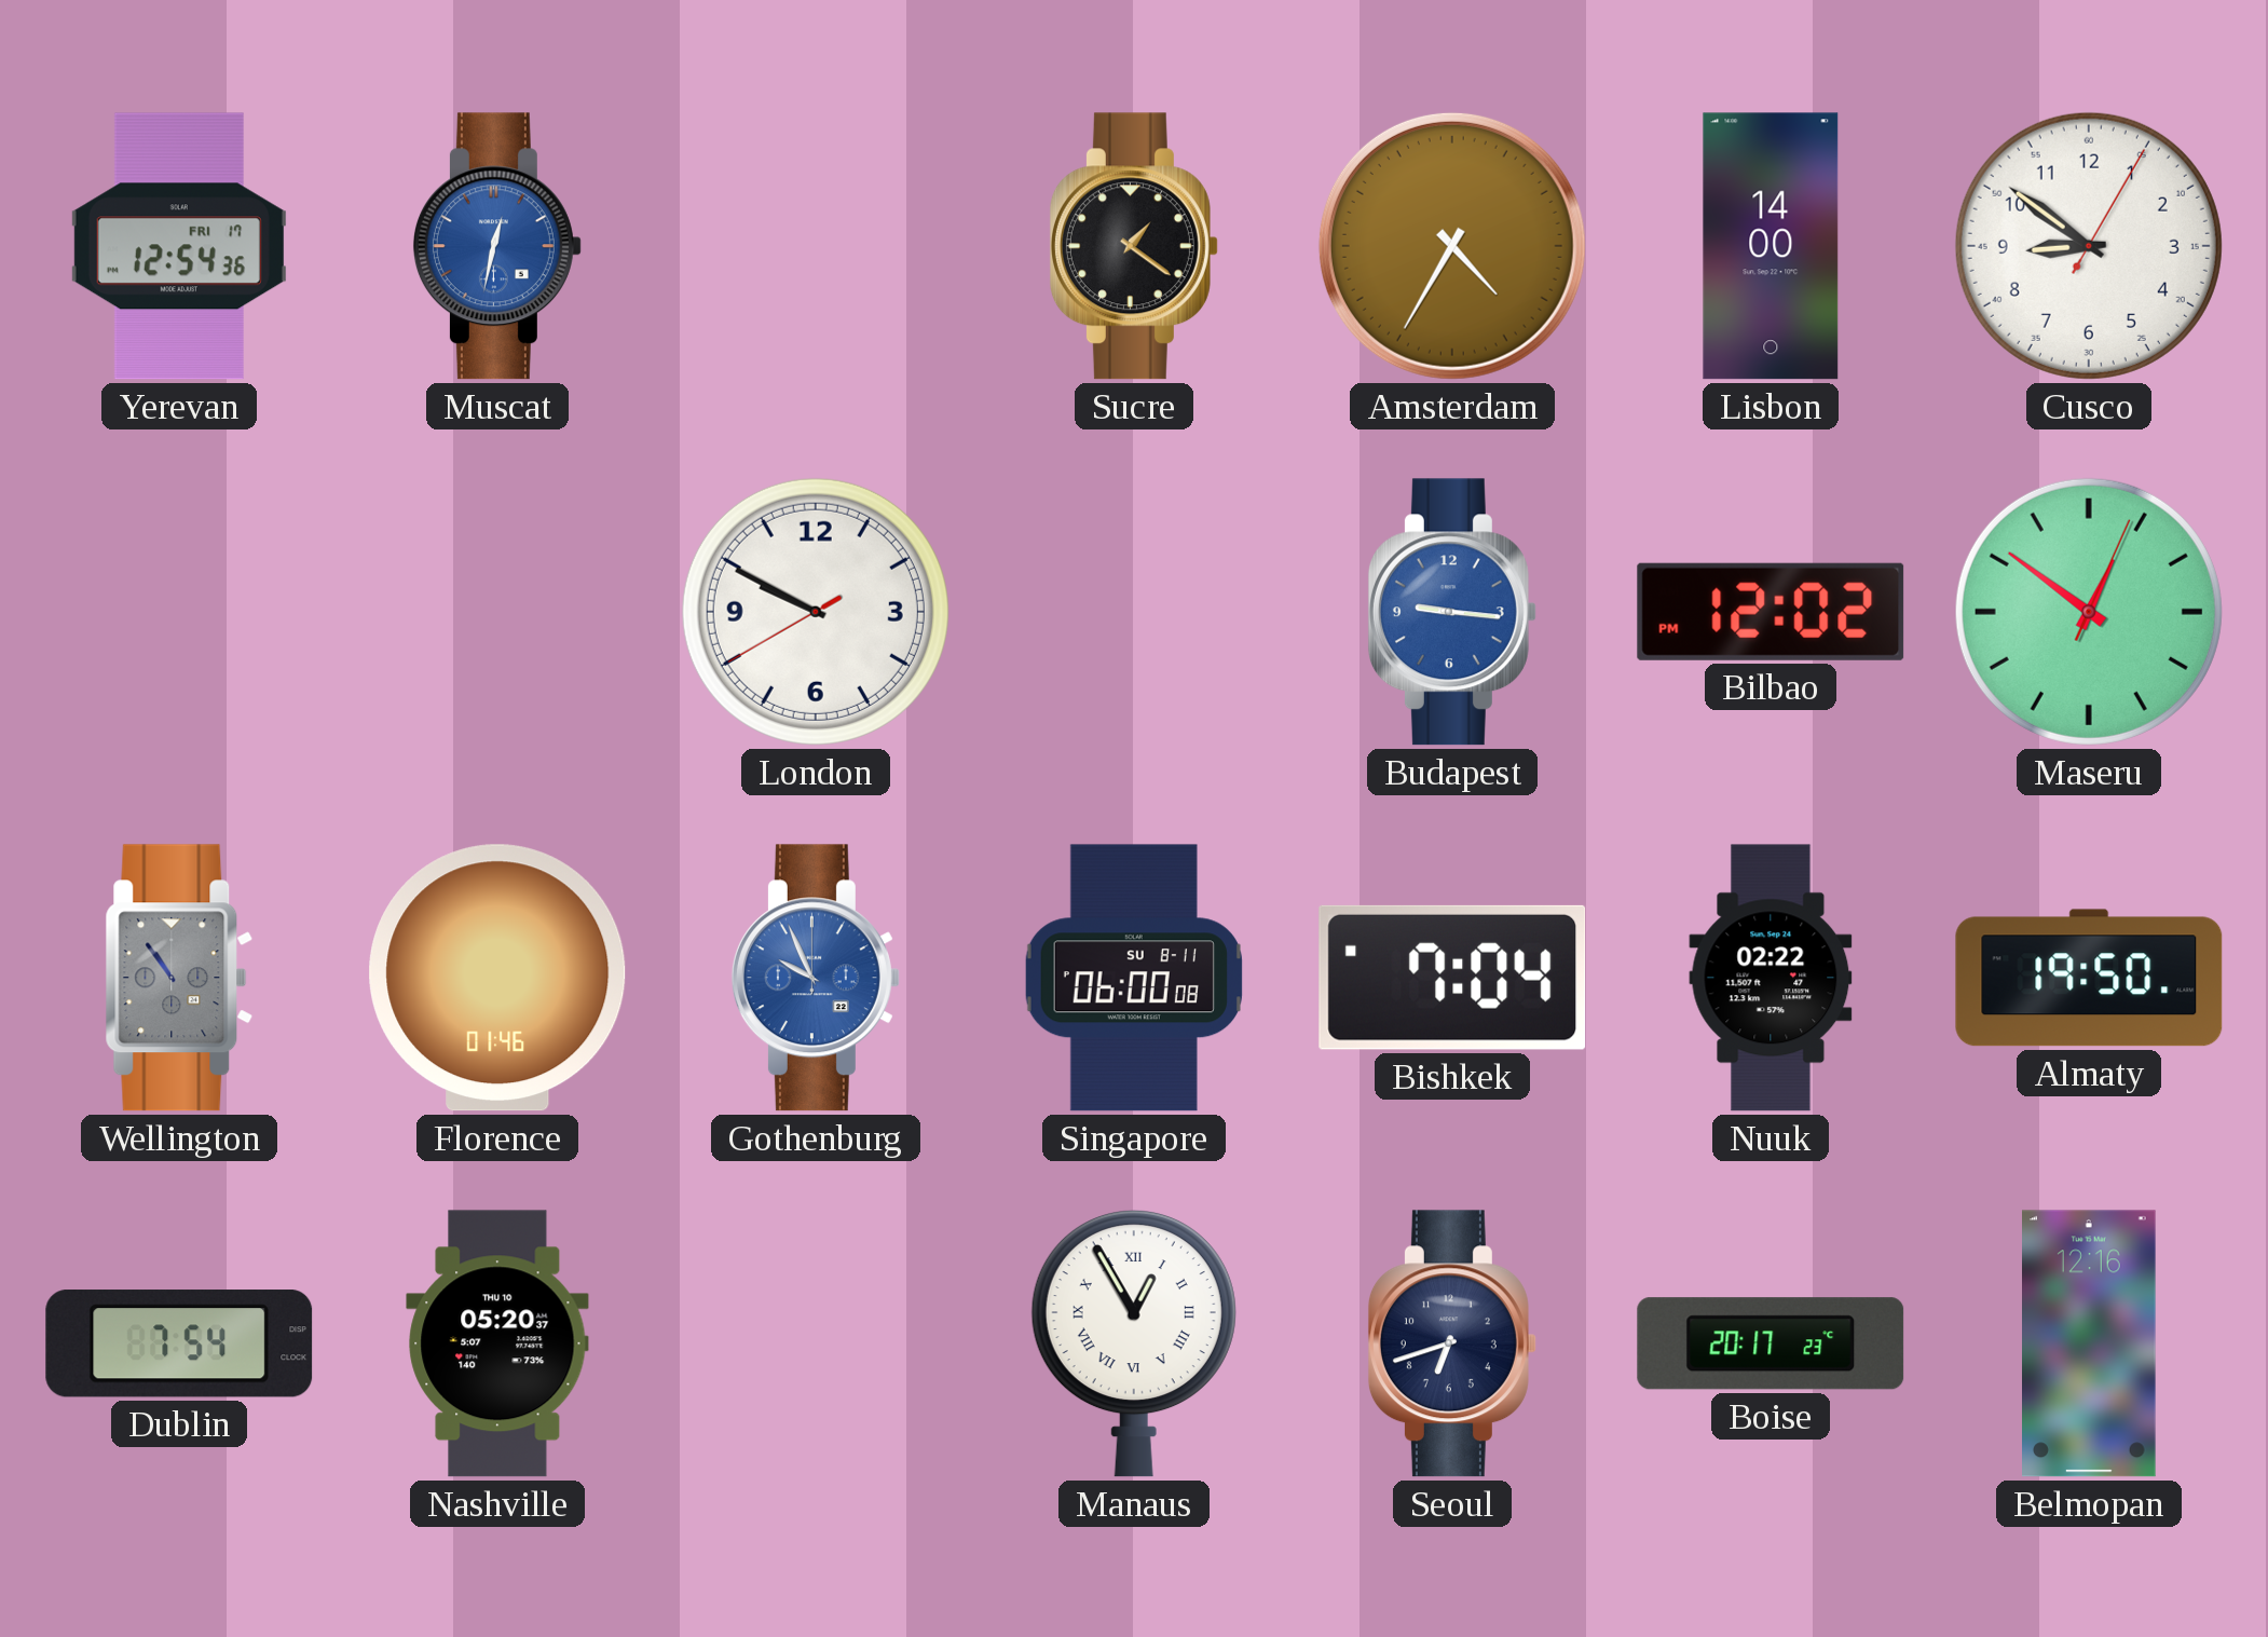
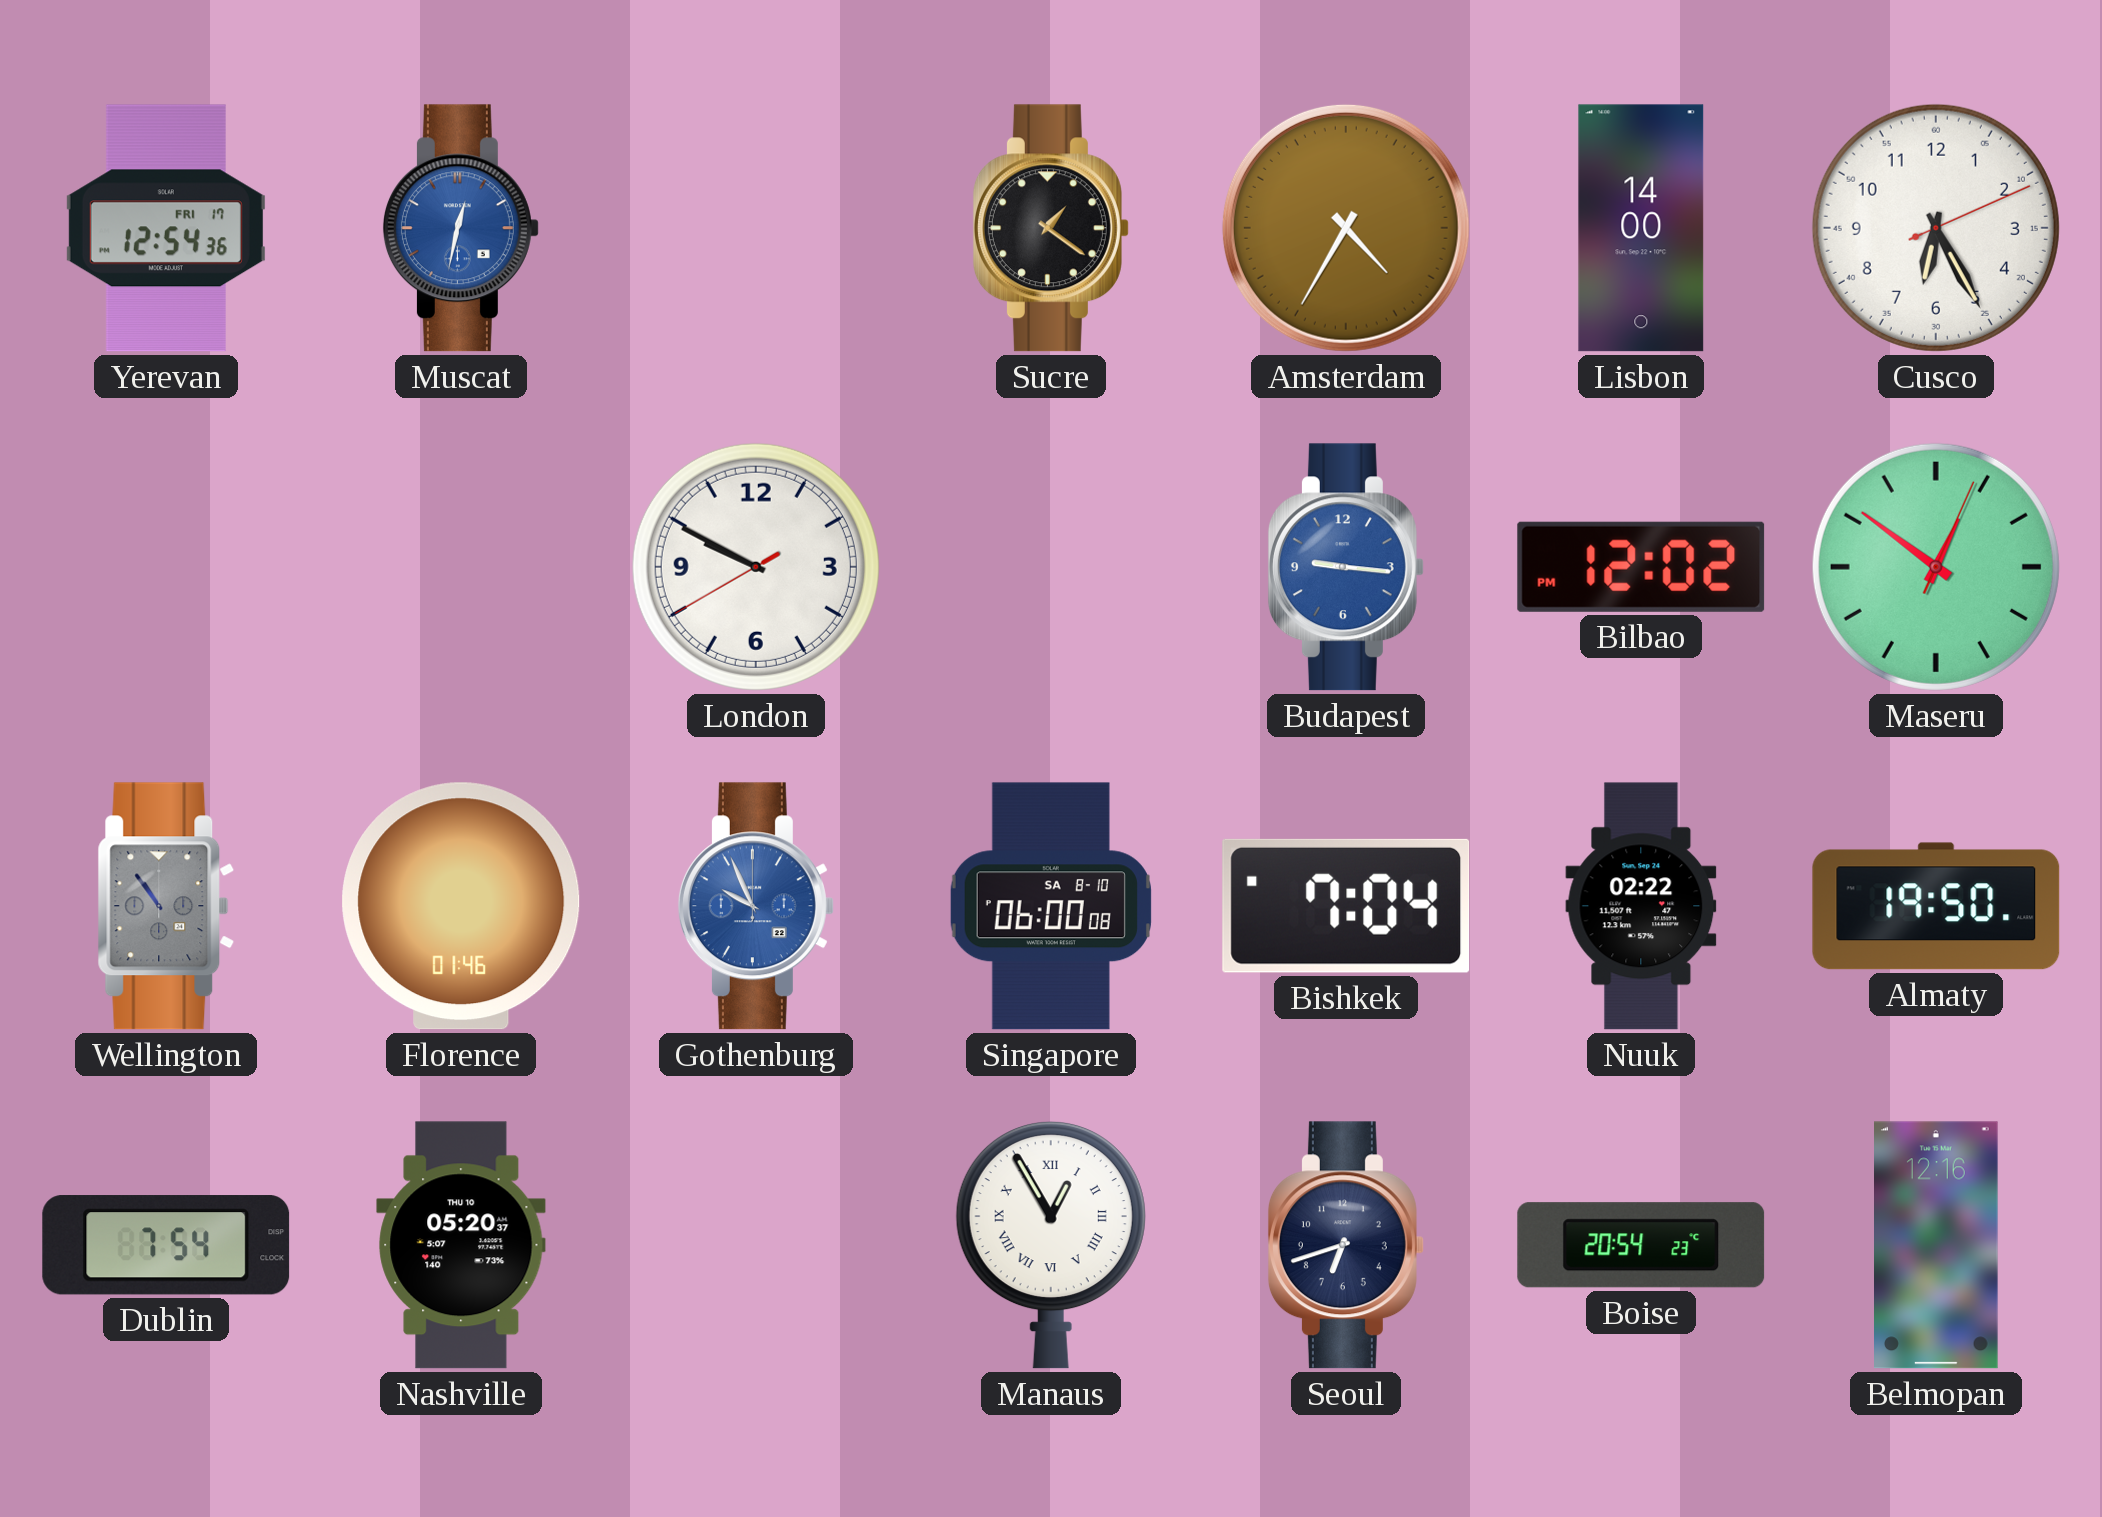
Cusco: 8:51 -> 6:25 (1936, 228)
Singapore date: SU 8-11 -> SA 8-10 (1051, 906)
Boise: 20:17 -> 20:54 (1641, 1245)
